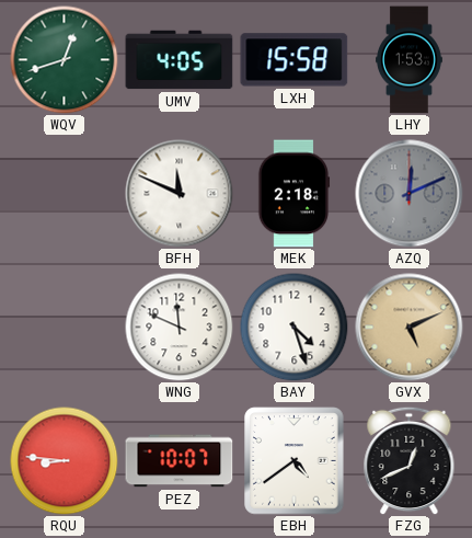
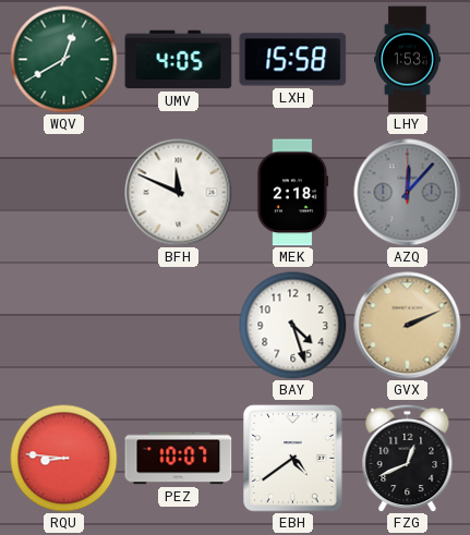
WQV: 12:42 -> 12:40 (64, 60)
AZQ: 12:11 -> 12:07 (408, 193)
WNG: 11:49 -> none (180, 328)
GVX: 5:11 -> 2:11 (408, 326)
